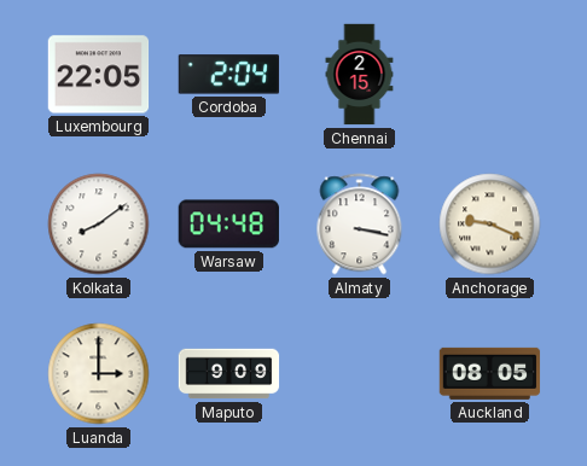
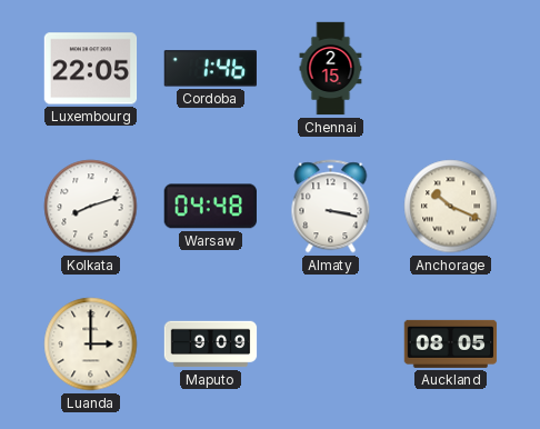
Cordoba: 2:04 -> 1:46 (210, 69)
Kolkata: 8:09 -> 8:12 (91, 207)
Anchorage: 9:19 -> 10:19 (451, 207)
